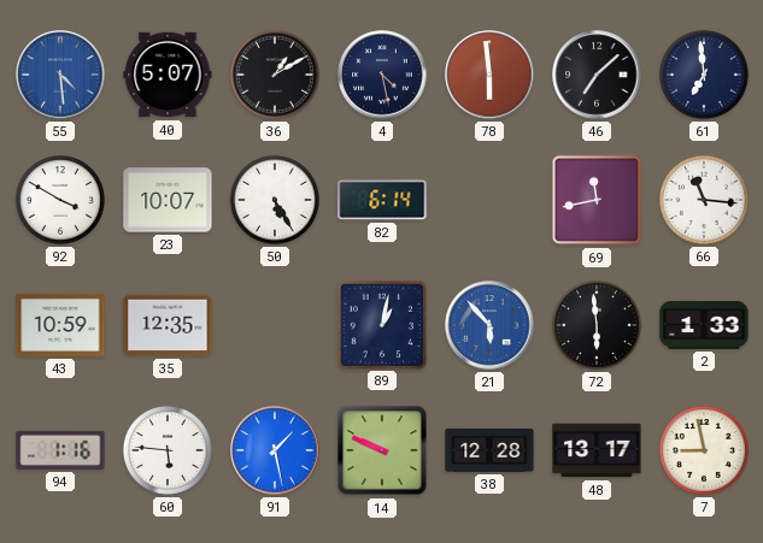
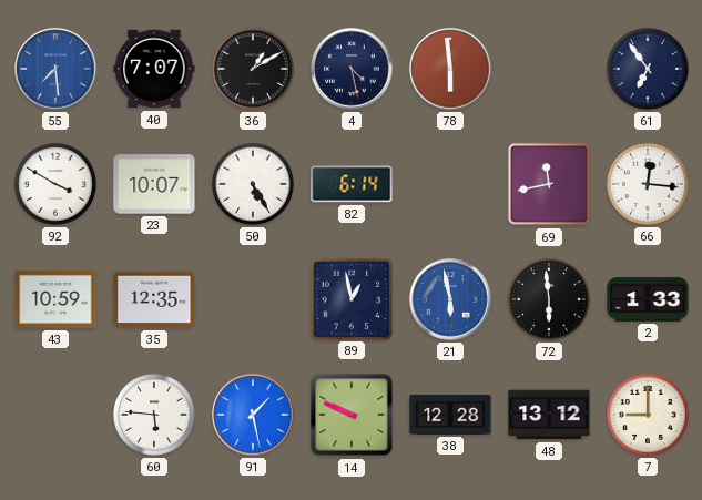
55: 4:29 -> 7:29 (55, 69)
40: 5:07 -> 7:07 (154, 69)
46: 7:08 -> none (597, 75)
61: 6:59 -> 6:54 (648, 69)
66: 11:16 -> 12:16 (648, 184)
89: 1:02 -> 12:58 (350, 298)
21: 5:53 -> 5:58 (450, 299)
94: 1:16 -> none (60, 450)
48: 13:17 -> 13:12 (549, 415)
7: 8:58 -> 9:00 (648, 415)
